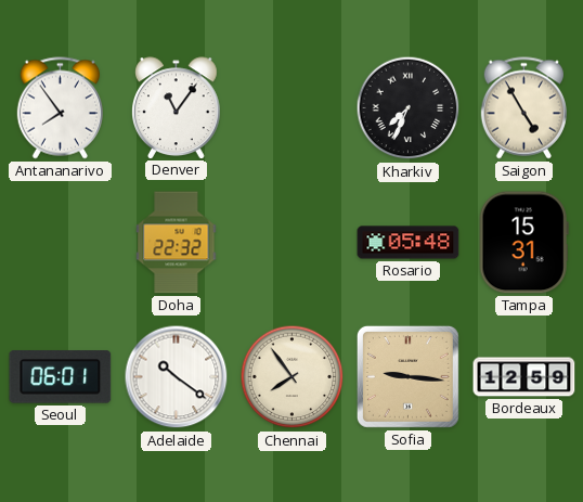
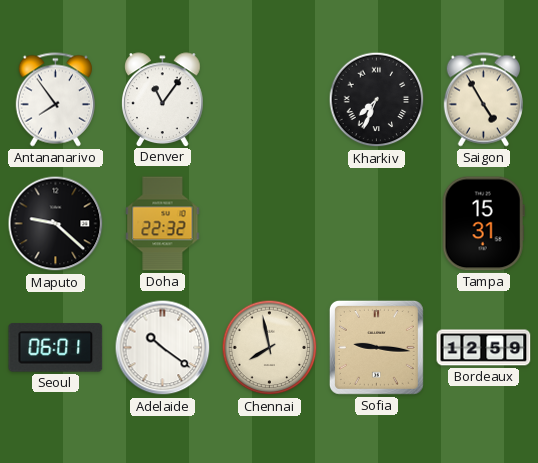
Maputo: none -> 9:22 (56, 224)
Rosario: 05:48 -> none (409, 243)
Chennai: 7:54 -> 7:58 (270, 348)
